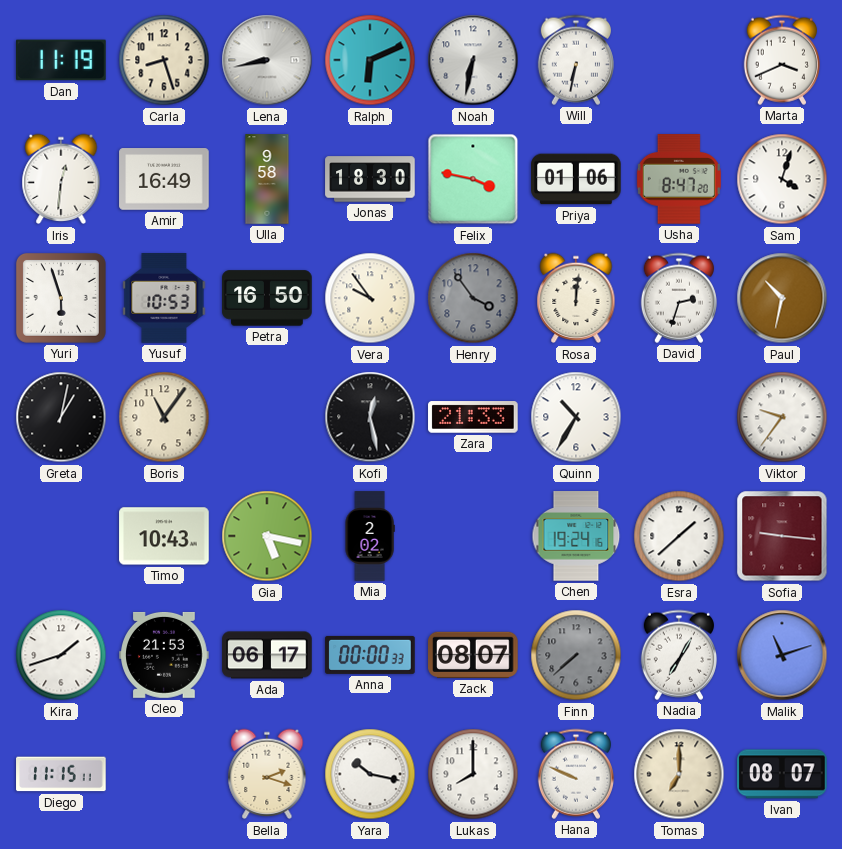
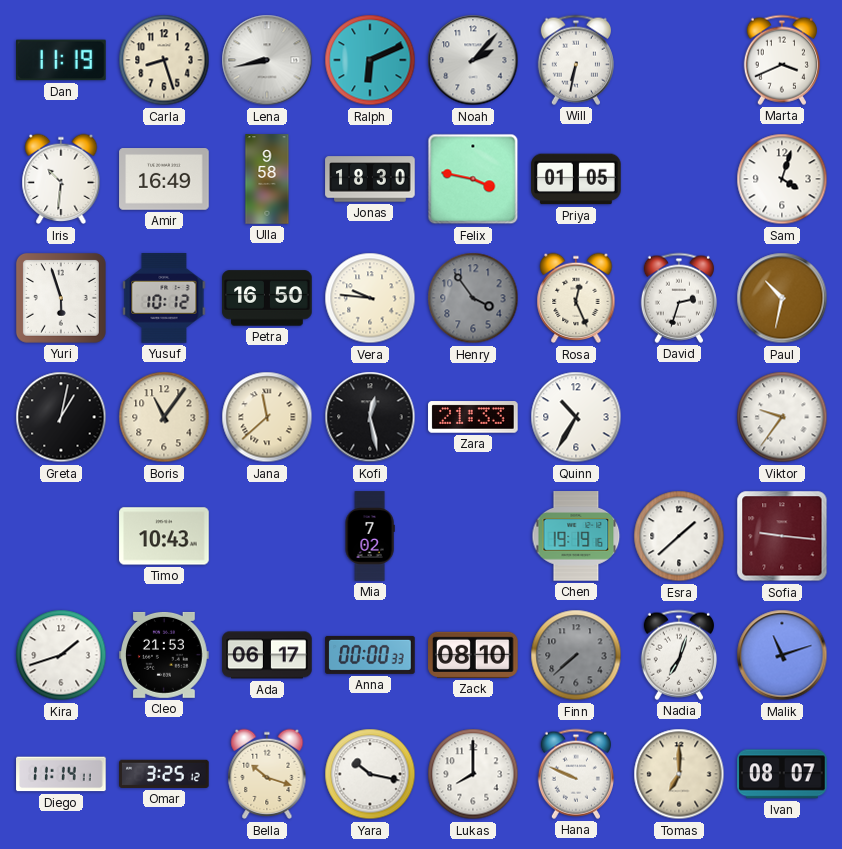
Noah: 6:32 -> 2:07 (473, 60)
Iris: 12:31 -> 10:31 (61, 179)
Priya: 01:06 -> 01:05 (576, 179)
Usha: 8:47 -> none (679, 179)
Yusuf: 10:53 -> 10:12 (164, 298)
Vera: 9:54 -> 9:46 (370, 298)
Rosa: 12:01 -> 12:26 (576, 298)
Jana: none -> 11:38 (267, 417)
Gia: 5:17 -> none (267, 536)
Mia: 2:02 -> 7:02 (370, 536)
Chen: 19:24 -> 19:19 (576, 536)
Zack: 08:07 -> 08:10 (473, 655)
Nadia: 7:05 -> 7:03 (679, 655)
Diego: 11:15 -> 11:14 (61, 774)
Omar: none -> 3:25 (164, 774)
Bella: 2:18 -> 10:18 (267, 774)
